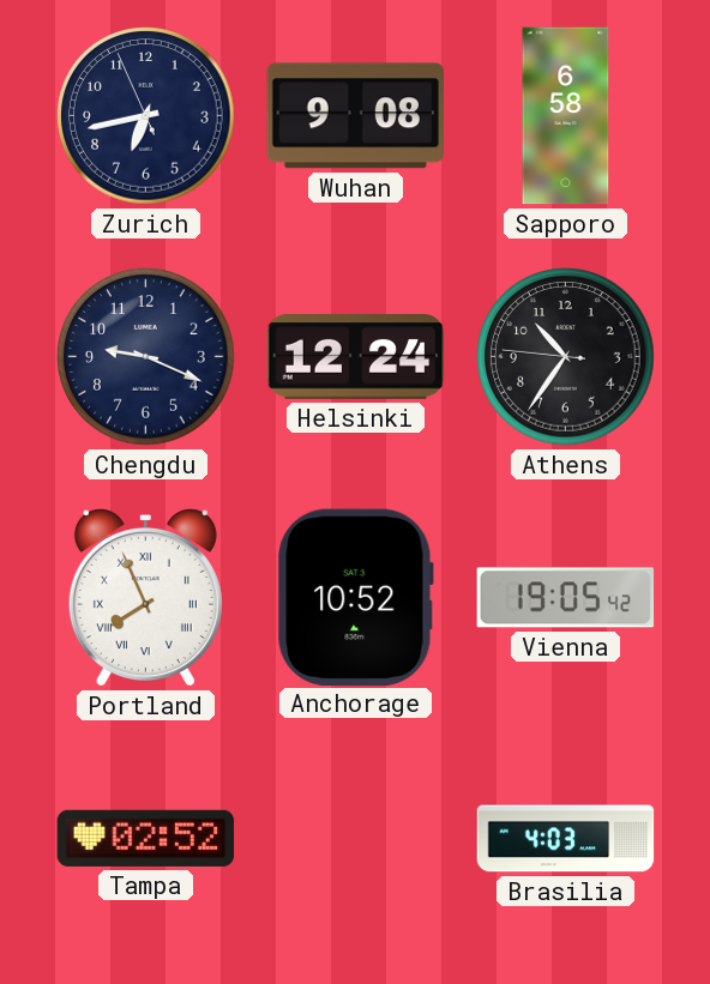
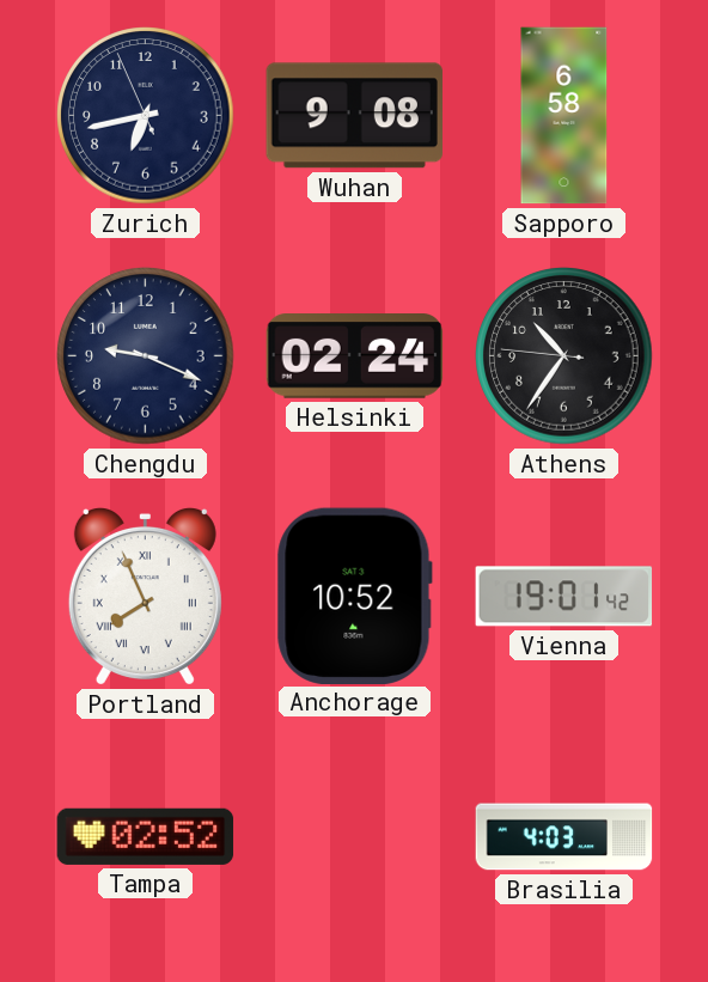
Helsinki: 12:24 -> 02:24 (355, 356)
Vienna: 19:05 -> 19:01 (564, 597)
